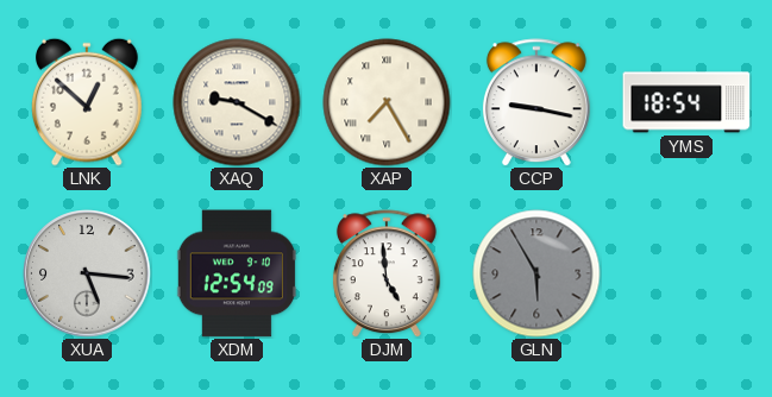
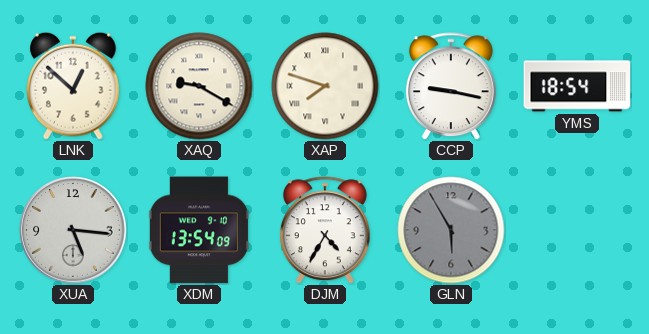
XAP: 7:25 -> 7:48 (325, 86)
XDM: 12:54 -> 13:54 (199, 230)
DJM: 4:59 -> 4:35 (325, 230)
